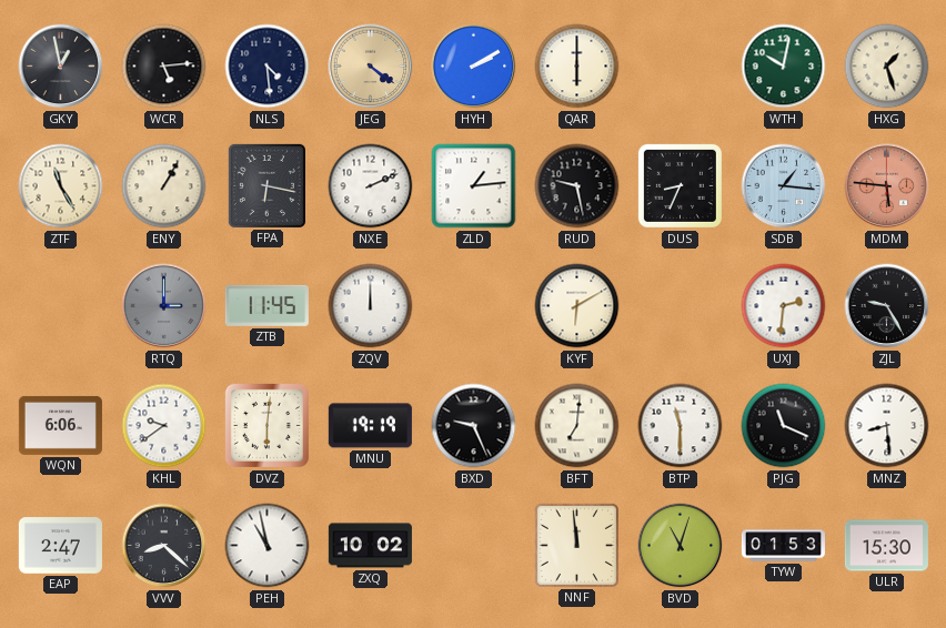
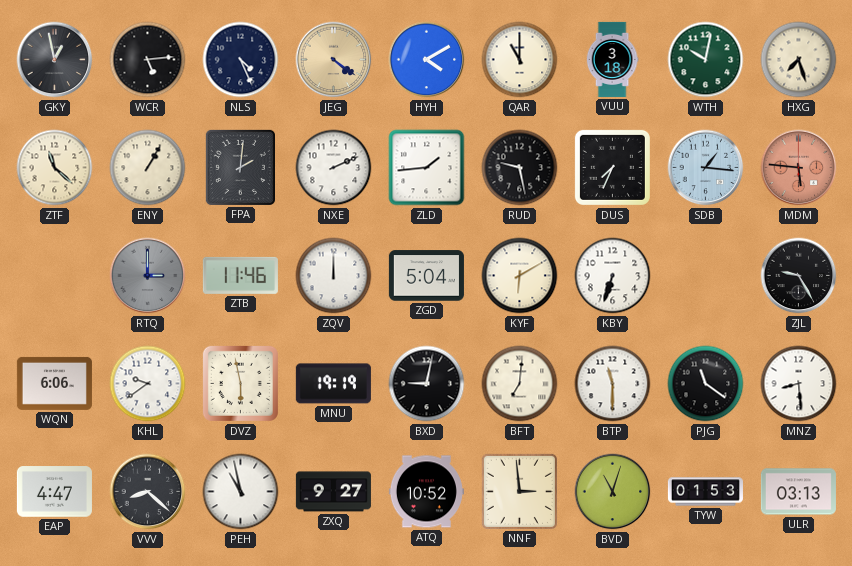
NLS: 4:29 -> 4:26 (241, 60)
HYH: 2:10 -> 4:10 (427, 60)
QAR: 6:00 -> 11:00 (520, 60)
VUU: none -> 3:18 (612, 59)
HXG: 1:27 -> 7:27 (799, 60)
ZTF: 11:25 -> 11:22 (55, 168)
FPA: 6:17 -> 2:01 (240, 167)
ZLD: 1:14 -> 1:44 (427, 168)
DUS: 8:34 -> 7:34 (612, 167)
ZTB: 11:45 -> 11:46 (240, 275)
ZGD: none -> 5:04 (426, 276)
KBY: none -> 6:33 (613, 276)
UXJ: 2:31 -> none (784, 306)
DVZ: 6:01 -> 5:58 (240, 383)
BXD: 9:26 -> 9:02 (427, 384)
PJG: 11:19 -> 11:21 (706, 384)
EAP: 2:47 -> 4:47 (54, 492)
ZXQ: 10:02 -> 9:27 (333, 492)
ATQ: none -> 10:52 (426, 492)
NNF: 11:59 -> 2:59 (519, 491)
ULR: 15:30 -> 03:13 (798, 492)
